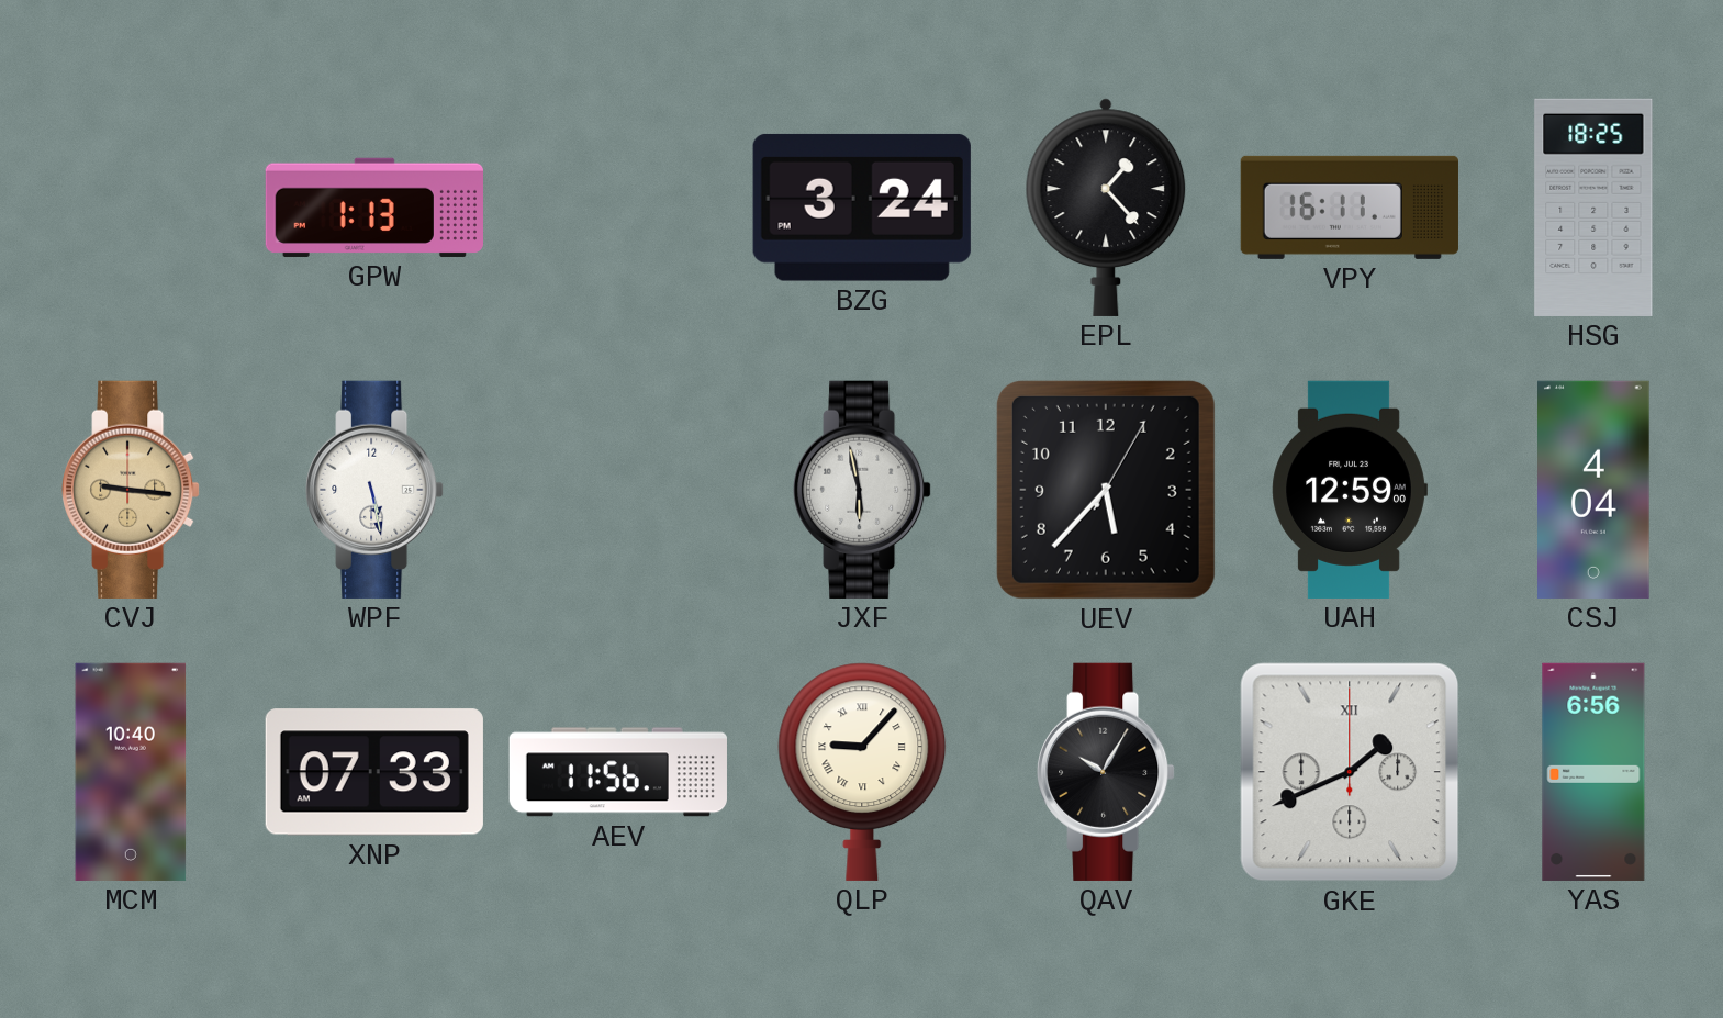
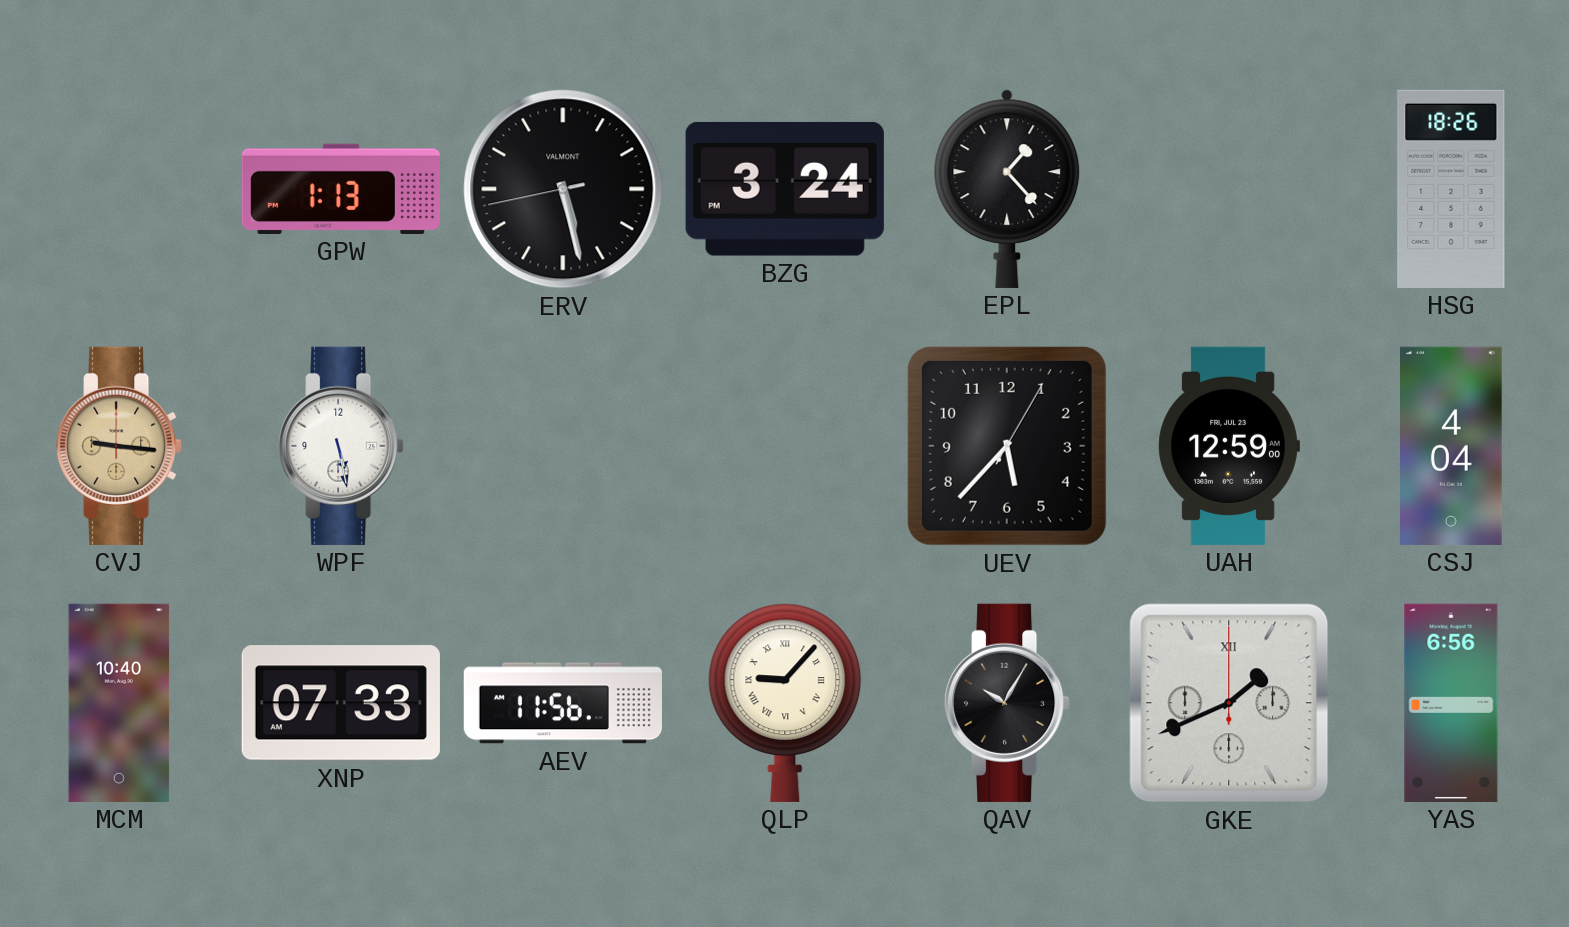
ERV: none -> 5:27 (563, 189)
VPY: 16:11 -> none (1350, 208)
HSG: 18:25 -> 18:26 (1451, 189)
JXF: 5:58 -> none (862, 490)
